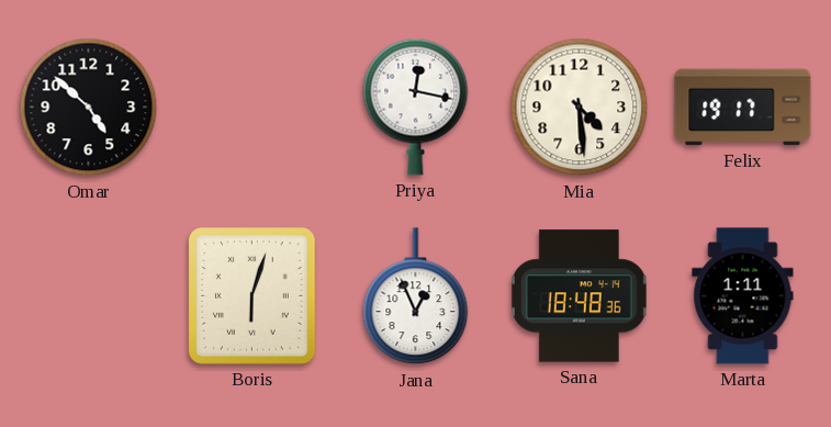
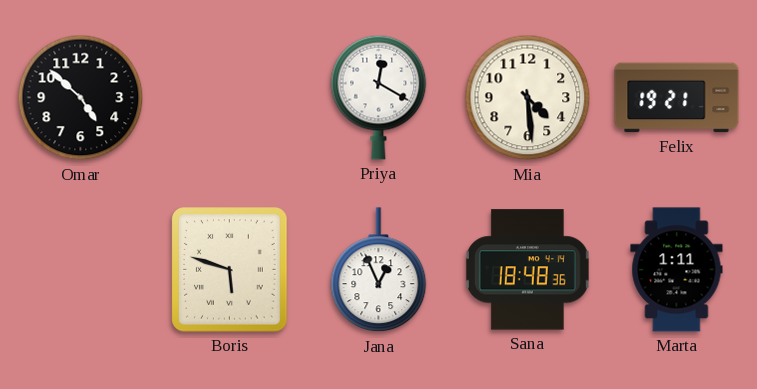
Priya: 12:17 -> 12:20 (379, 97)
Felix: 19:17 -> 19:21 (677, 98)
Boris: 6:03 -> 5:48 (230, 270)
